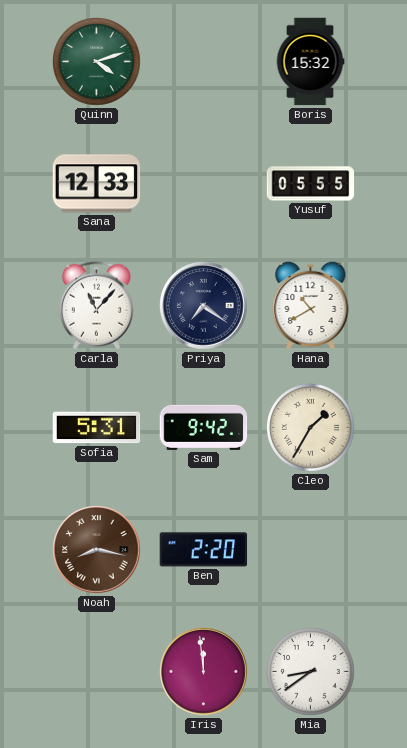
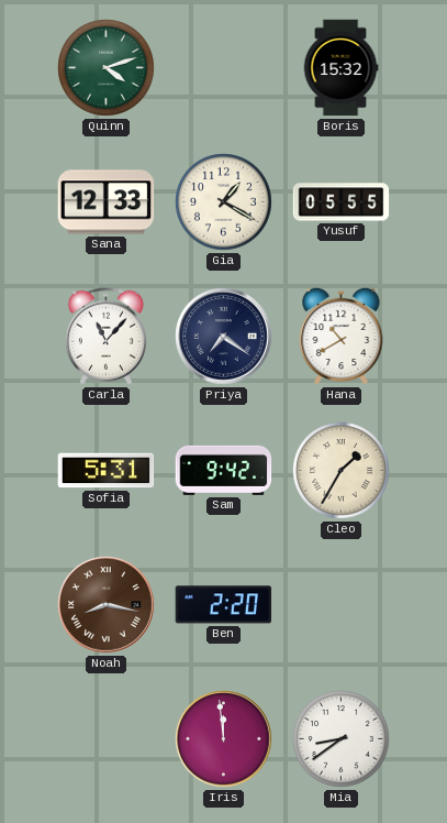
Gia: none -> 1:20 (224, 202)
